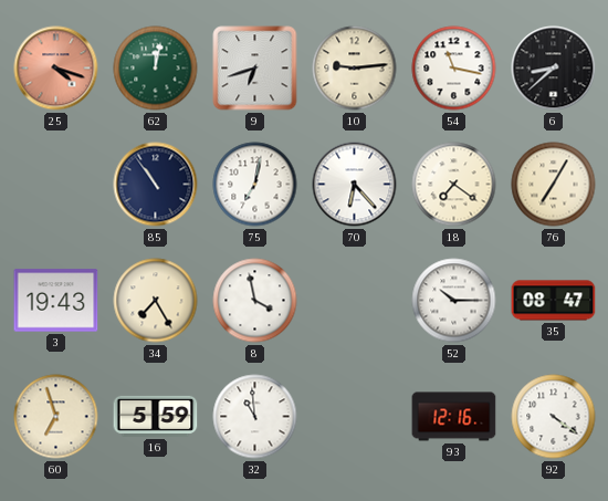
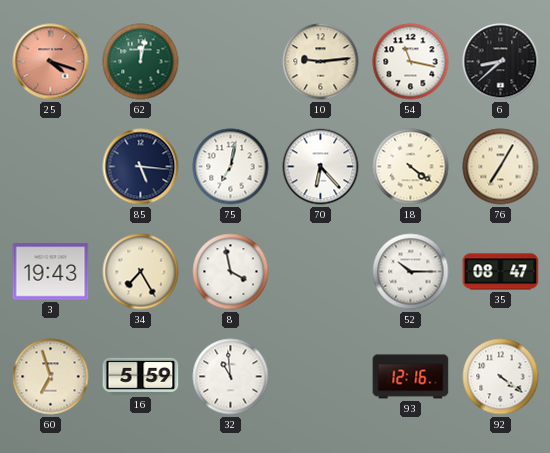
9: 6:42 -> none (255, 69)
85: 10:54 -> 5:16 (141, 167)
18: 7:21 -> 4:21 (411, 167)
